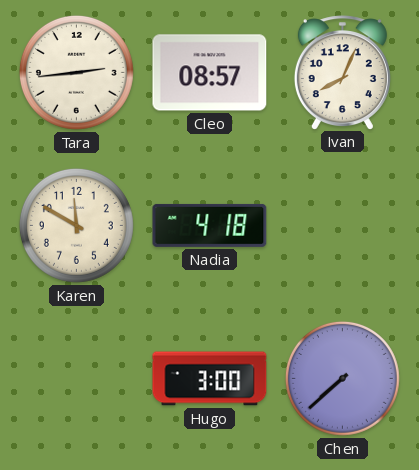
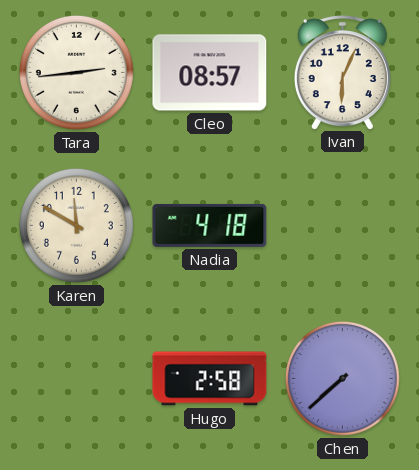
Ivan: 8:04 -> 6:04 (342, 72)
Hugo: 3:00 -> 2:58 (210, 379)
